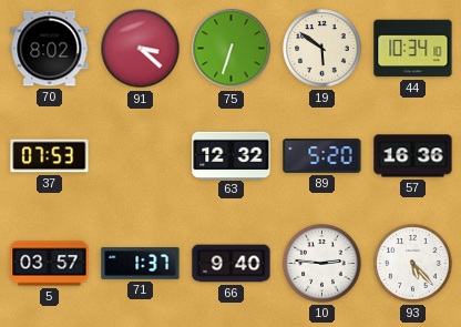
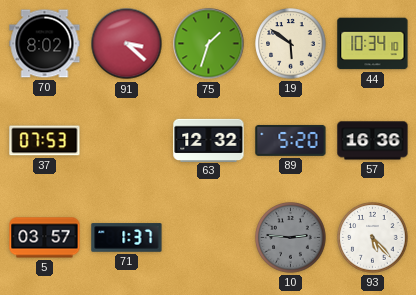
75: 6:33 -> 1:33 (209, 44)
66: 9:40 -> none (232, 264)
10 dial: white -> grey (291, 238)
